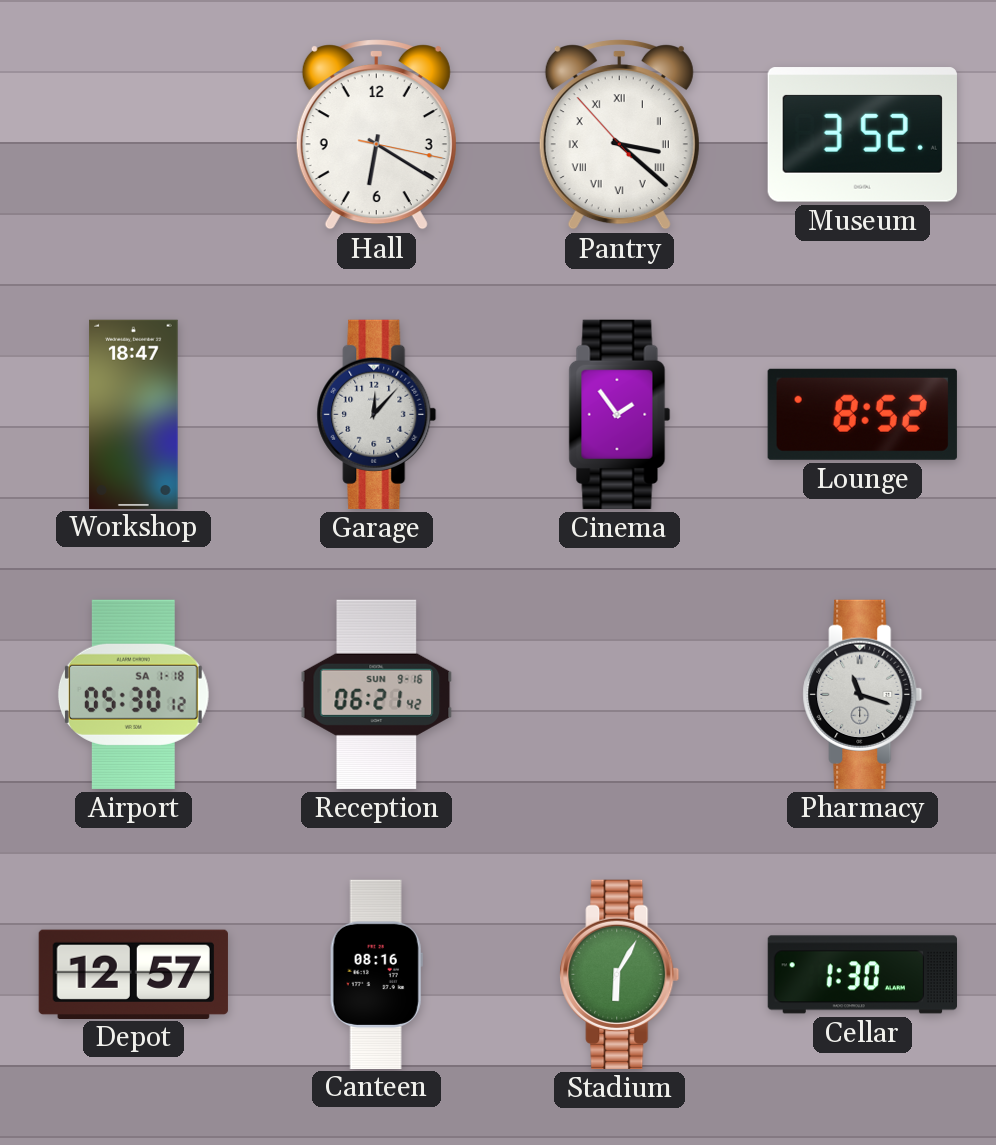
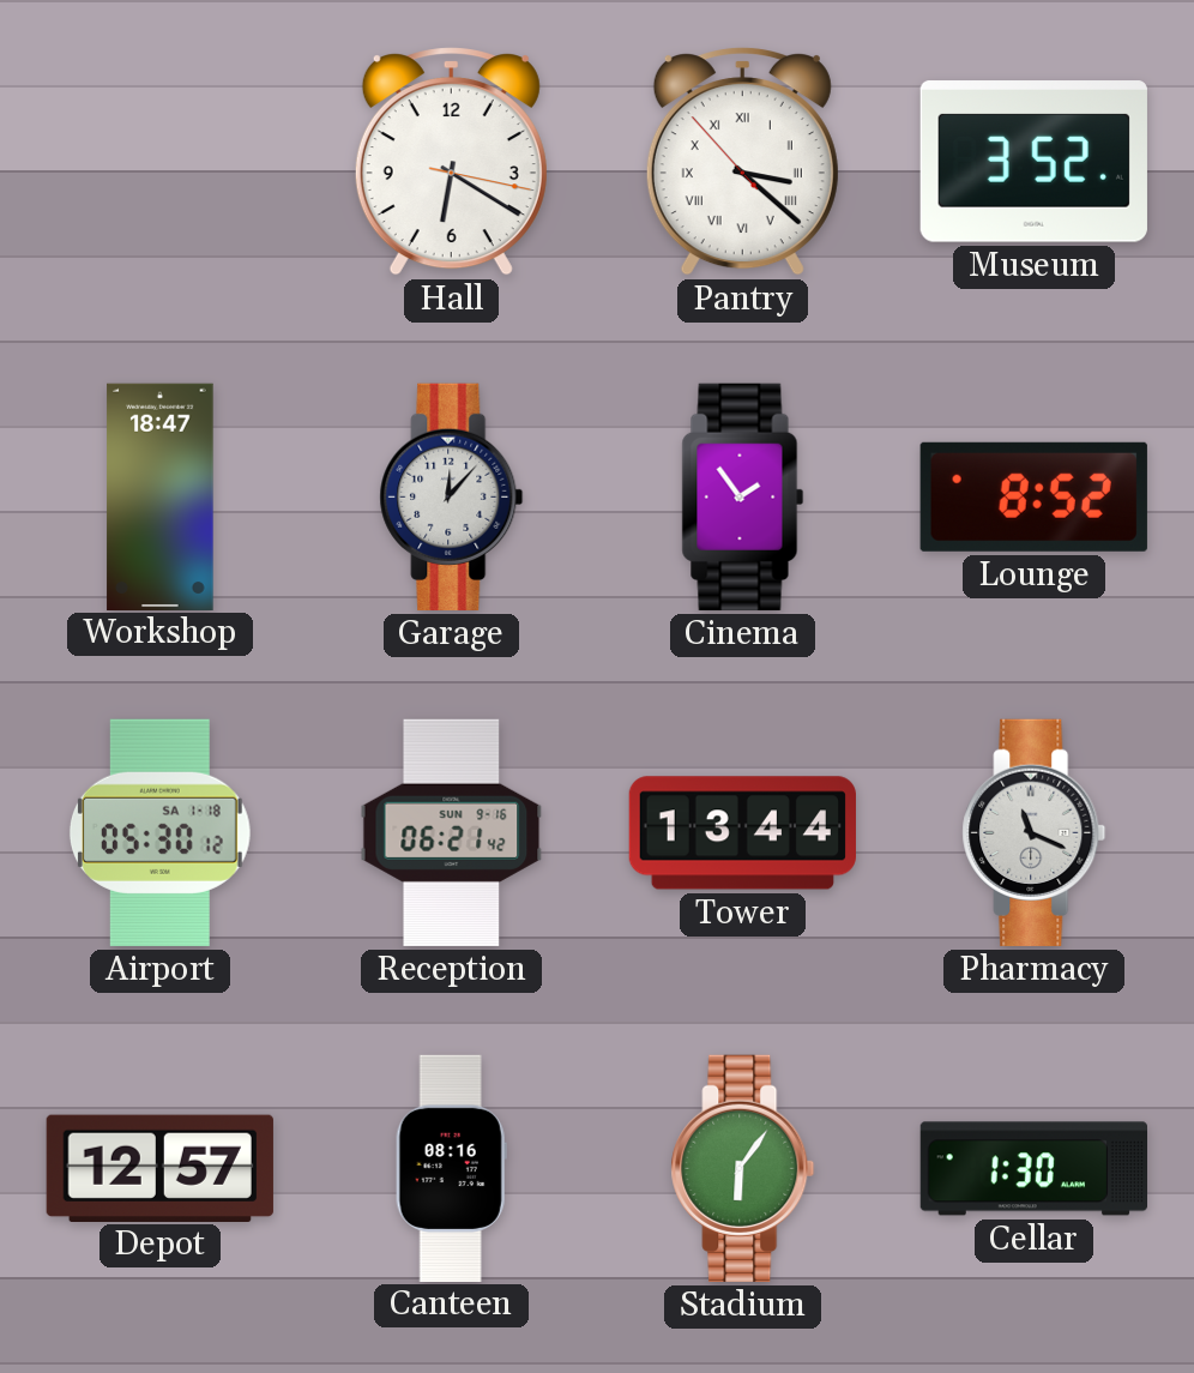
Tower: none -> 13:44 (742, 833)
Pharmacy: 11:18 -> 11:19 (1035, 832)
Stadium: 6:05 -> 6:06 (743, 1168)
